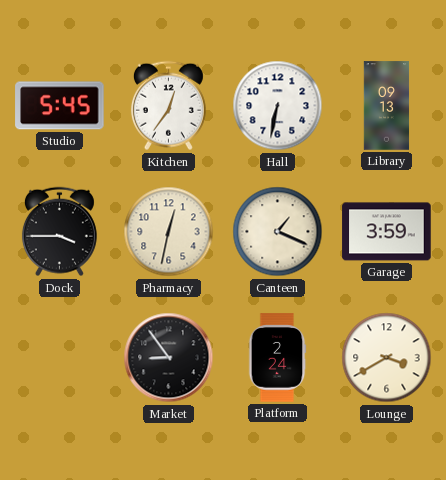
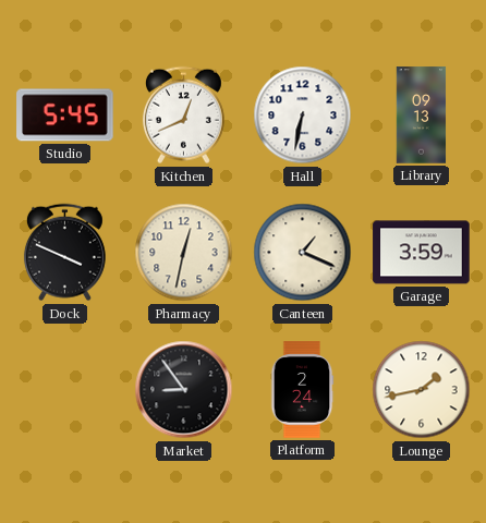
Kitchen: 12:36 -> 12:41 (183, 115)
Dock: 3:45 -> 3:49 (64, 253)
Lounge: 3:40 -> 1:43 (422, 390)
